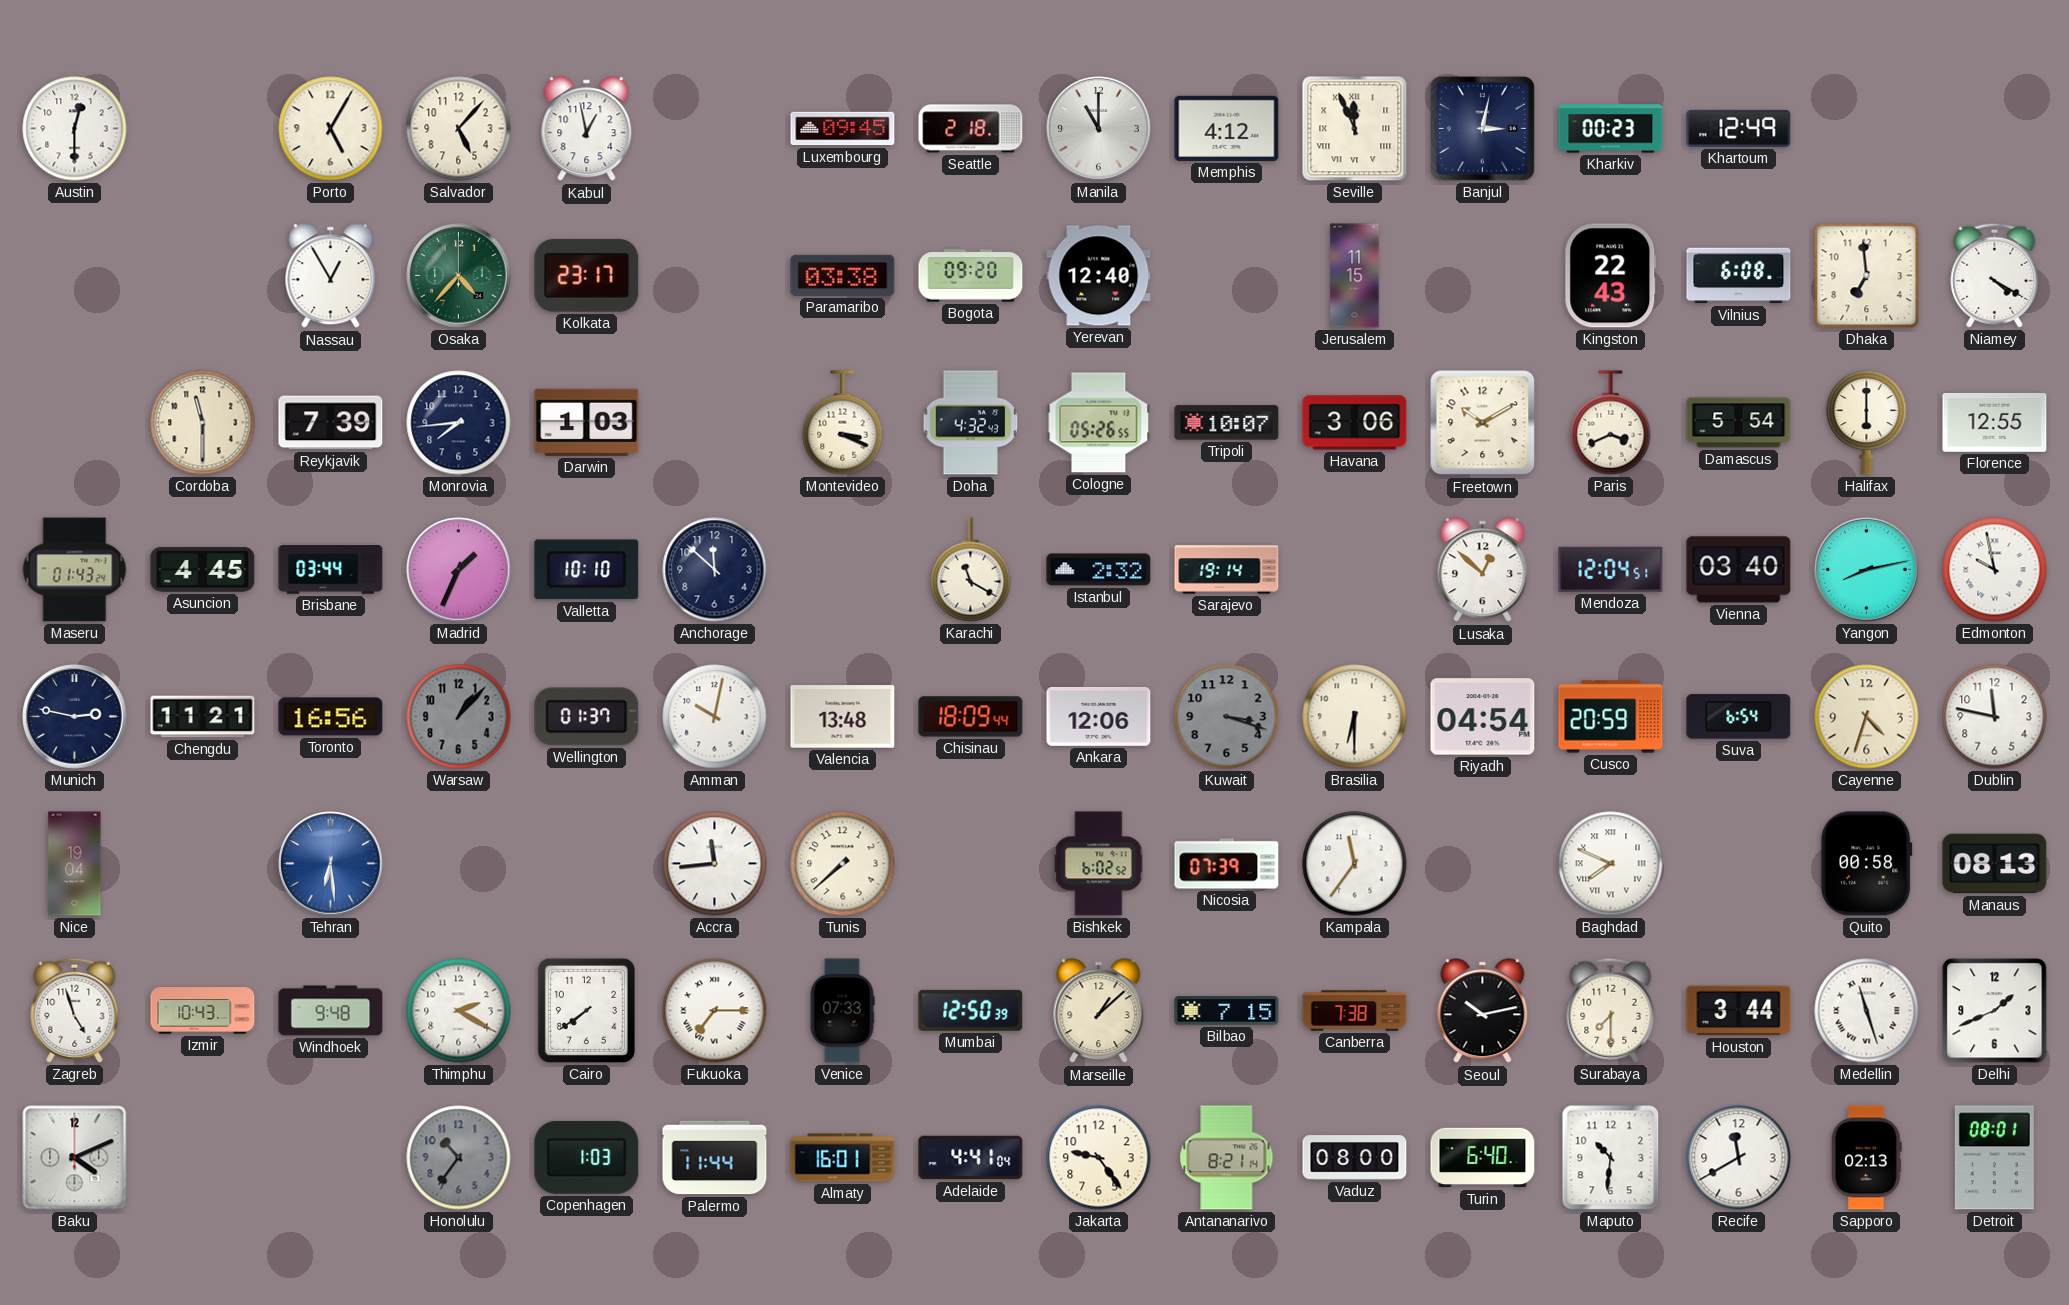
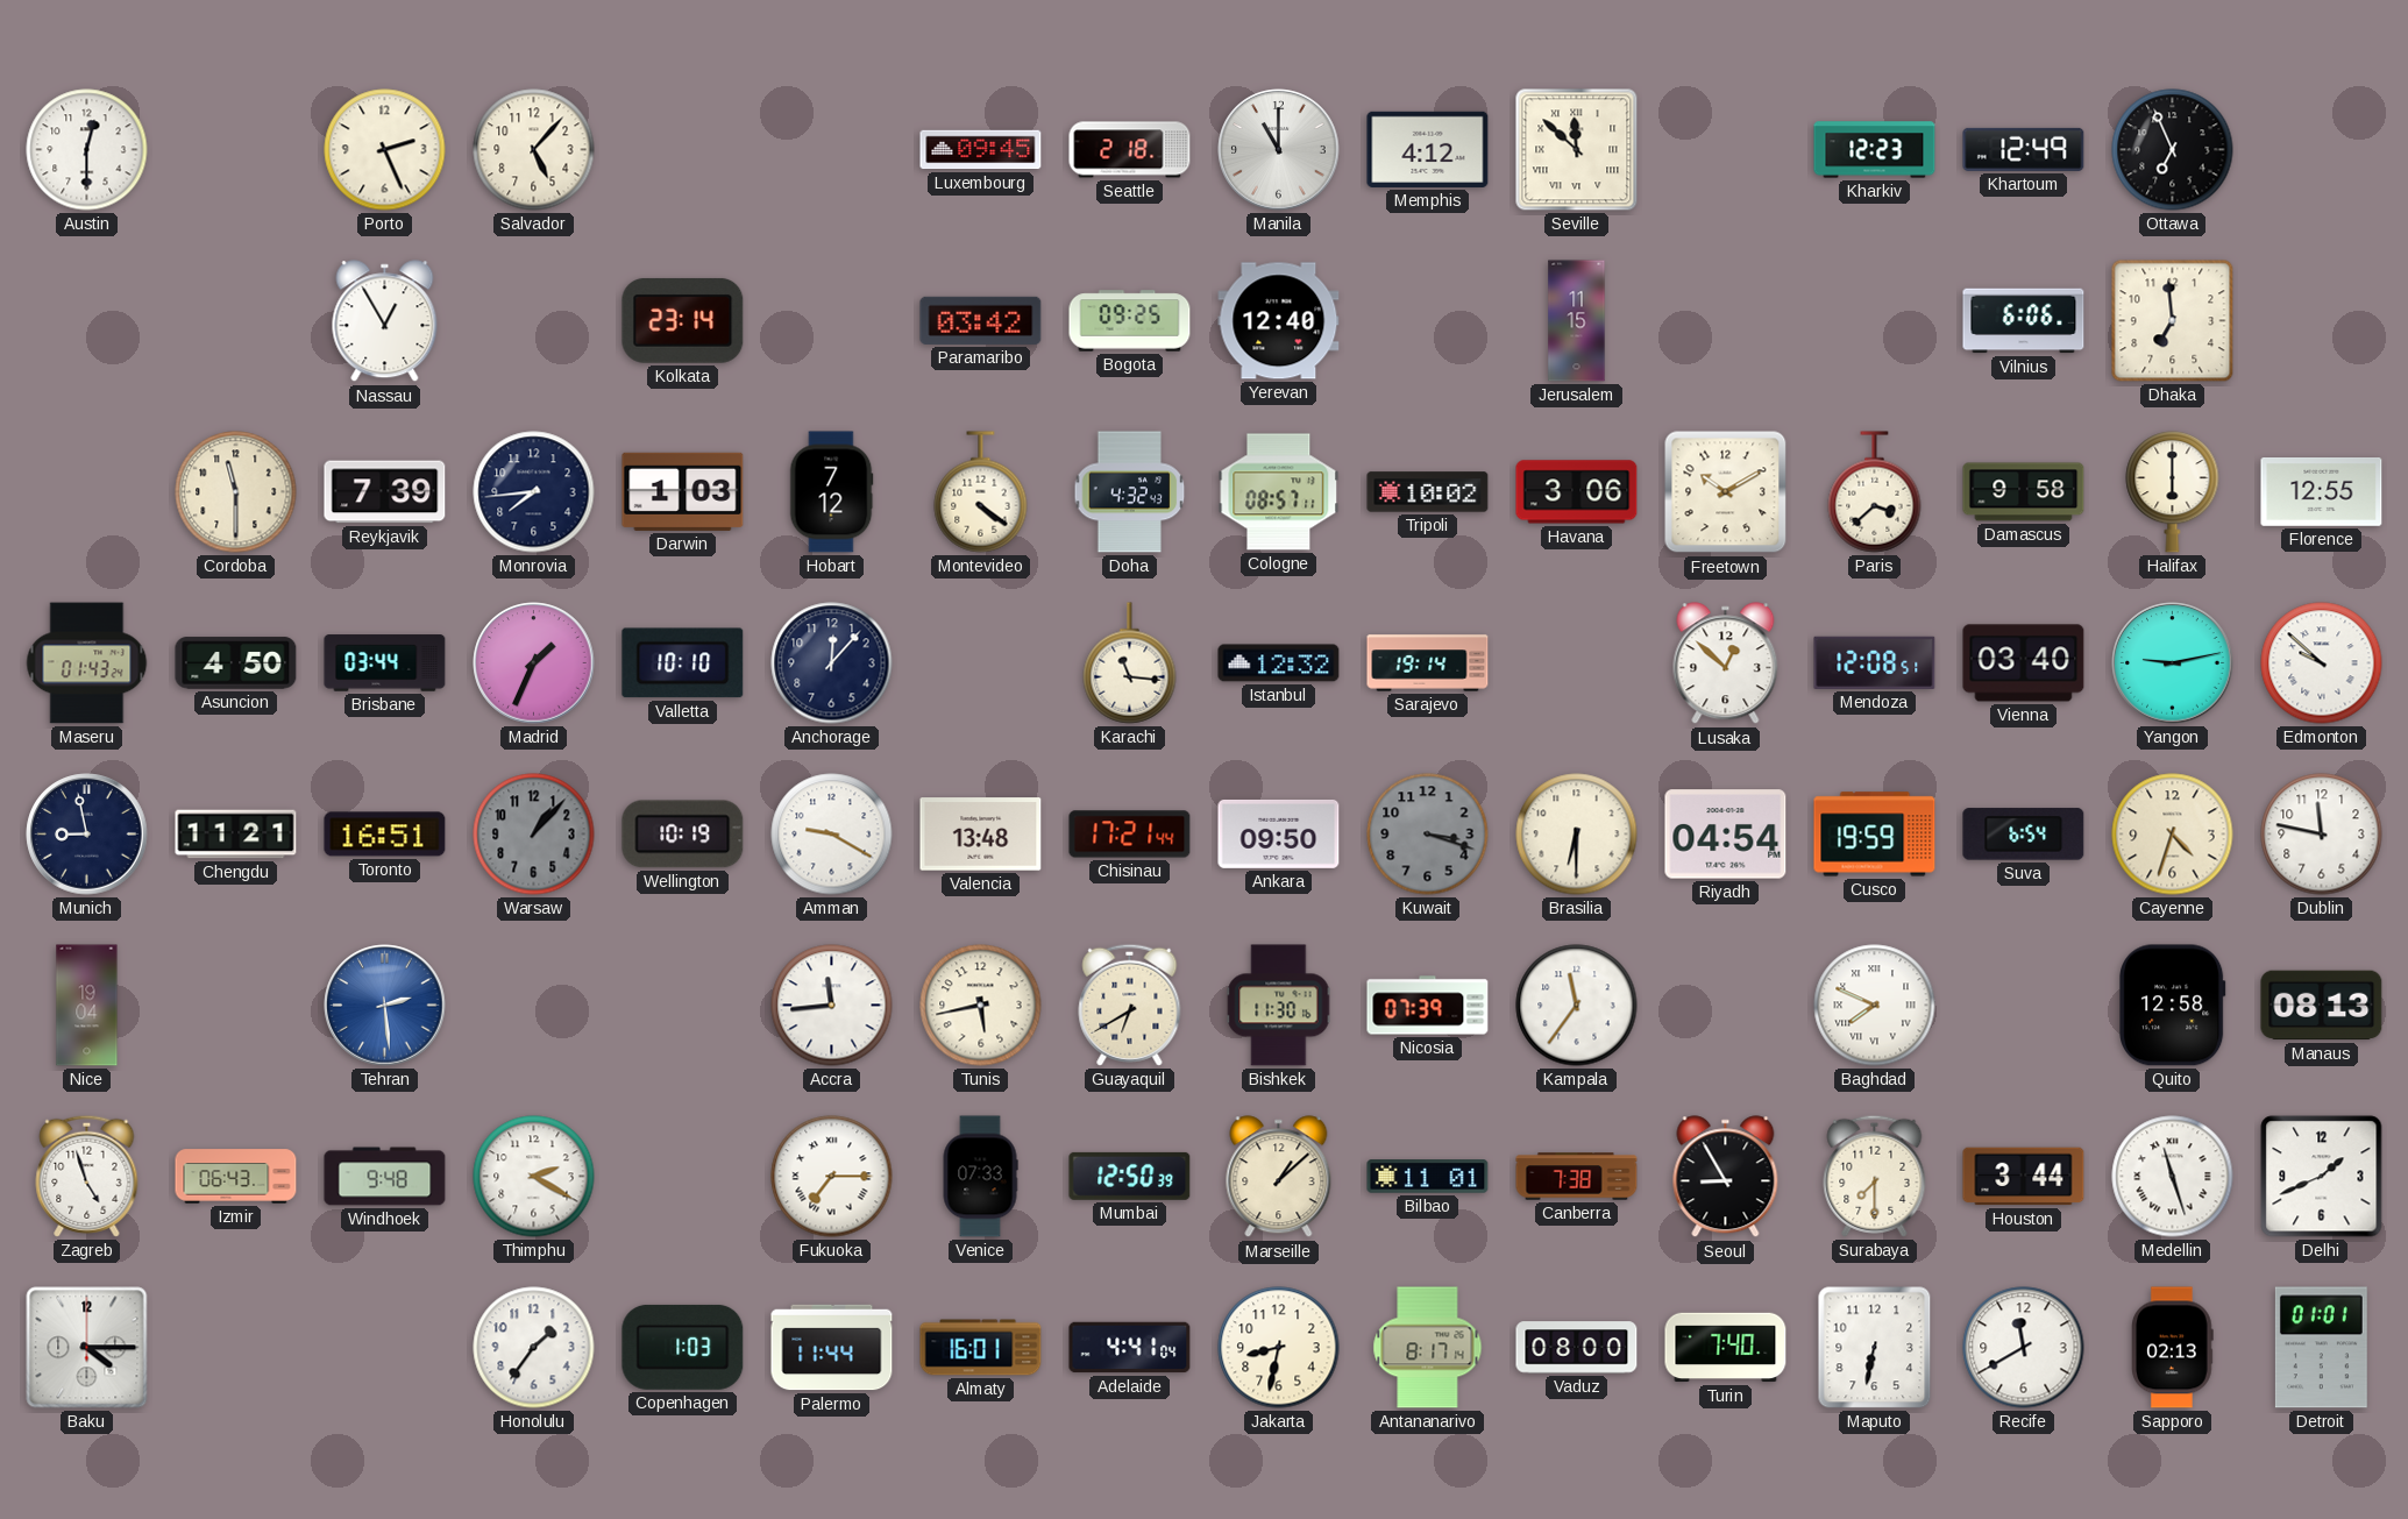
Porto: 5:05 -> 2:26 (385, 150)
Kabul: 12:58 -> none (587, 129)
Seville: 11:56 -> 11:52 (1577, 150)
Banjul: 3:02 -> none (1483, 129)
Kharkiv: 00:23 -> 12:23 (1875, 150)
Ottawa: none -> 6:56 (2173, 150)
Osaka: 4:37 -> none (459, 276)
Kolkata: 23:17 -> 23:14 (683, 321)
Paramaribo: 03:38 -> 03:42 (981, 320)
Bogota: 09:20 -> 09:25 (1130, 321)
Kingston: 22:43 -> none (1611, 276)
Vilnius: 6:08 -> 6:06 (2024, 321)
Niamey: 4:20 -> none (1995, 275)
Hobart: none -> 7:12 (831, 492)
Montevideo: 3:19 -> 4:21 (981, 492)
Cologne: 05:26 -> 08:57 (1279, 492)
Tripoli: 10:07 -> 10:02 (1428, 492)
Paris: 3:41 -> 3:38 (1875, 492)
Damascus: 5:54 -> 9:58 (2024, 492)
Asuncion: 4:45 -> 4:50 (236, 663)
Anchorage: 11:52 -> 12:07 (832, 663)
Karachi: 11:20 -> 11:16 (1130, 663)
Istanbul: 2:32 -> 12:32 (1279, 663)
Mendoza: 12:04 -> 12:08 (1875, 662)
Yangon: 8:13 -> 9:13 (2173, 663)
Edmonton: 9:58 -> 9:52 (2322, 663)
Munich: 2:47 -> 8:58 (87, 835)
Toronto: 16:56 -> 16:51 (385, 835)
Wellington: 01:37 -> 10:19 (683, 835)
Amman: 10:02 -> 9:20 (832, 835)
Chisinau: 18:09 -> 17:21 (1130, 835)
Ankara: 12:06 -> 09:50 (1279, 833)
Cusco: 20:59 -> 19:59 (1875, 835)
Tehran: 6:29 -> 2:29 (385, 1006)
Tunis: 7:38 -> 5:43 (981, 1006)
Guayaquil: none -> 6:40 (1130, 1005)
Bishkek: 6:02 -> 11:30 (1279, 1006)
Quito: 00:58 -> 12:58 (2173, 1006)
Izmir: 10:43 -> 06:43 (236, 1177)
Cairo: 7:39 -> none (586, 1010)
Bilbao: 7:15 -> 11:01 (1428, 1177)
Seoul: 10:13 -> 8:55 (1726, 1177)
Baku: 4:11 -> 4:15 (87, 1348)
Honolulu: 10:36 -> 1:36 (534, 1348)
Honolulu dial: grey -> white (534, 1348)
Jakarta: 9:24 -> 8:32 (1279, 1348)
Antananarivo: 8:21 -> 8:17 (1428, 1348)
Turin: 6:40 -> 7:40 (1726, 1348)
Maputo: 10:31 -> 6:32 (1875, 1348)
Detroit: 08:01 -> 01:01 (2321, 1348)
